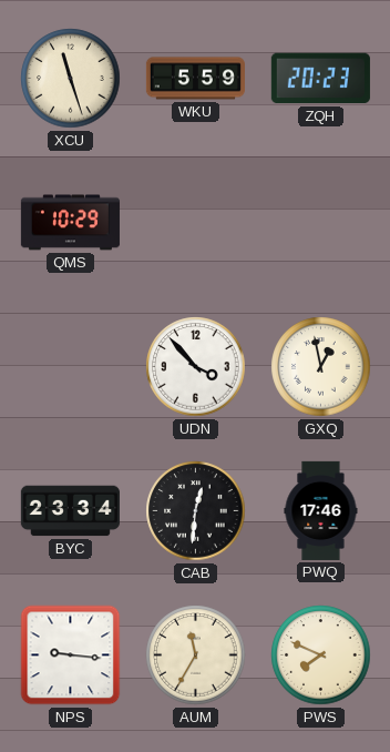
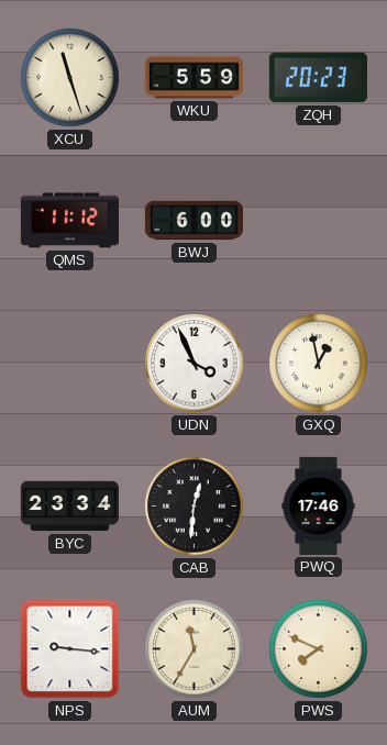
QMS: 10:29 -> 11:12 (69, 221)
BWJ: none -> 6:00 (193, 221)
UDN: 3:53 -> 3:56 (195, 364)
